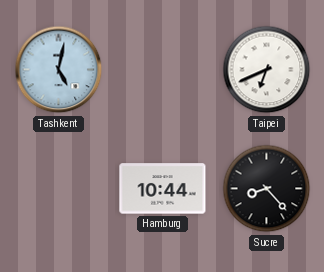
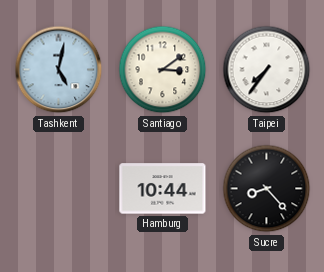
Santiago: none -> 3:09 (163, 70)
Taipei: 6:41 -> 7:36 (267, 70)
